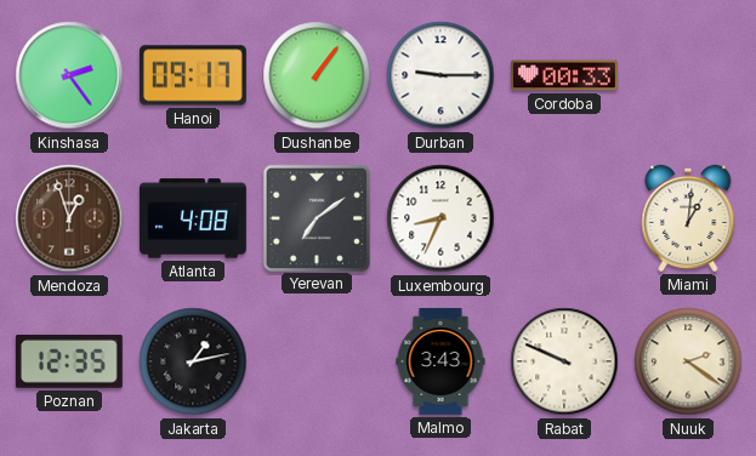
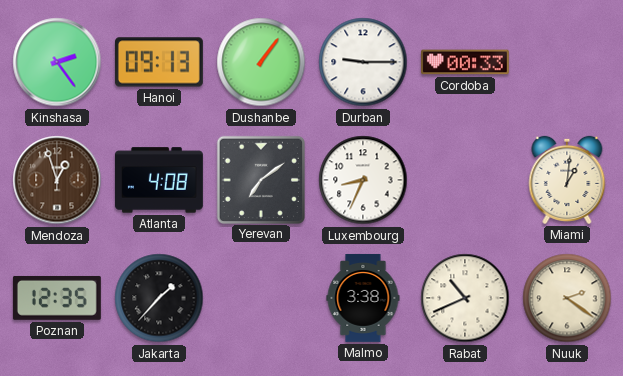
Hanoi: 09:17 -> 09:13 (159, 62)
Jakarta: 1:13 -> 1:37 (159, 298)
Malmo: 3:43 -> 3:38 (363, 298)
Rabat: 9:49 -> 10:41 (465, 298)
